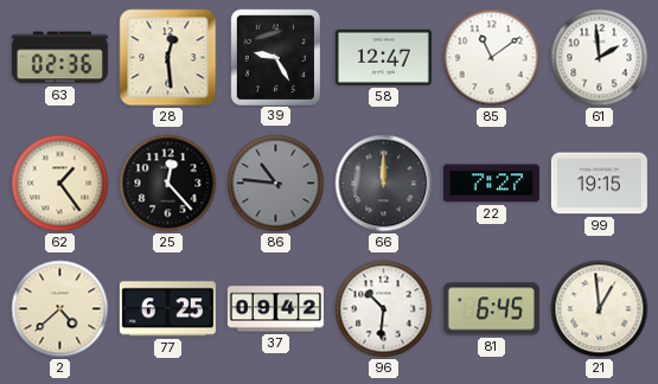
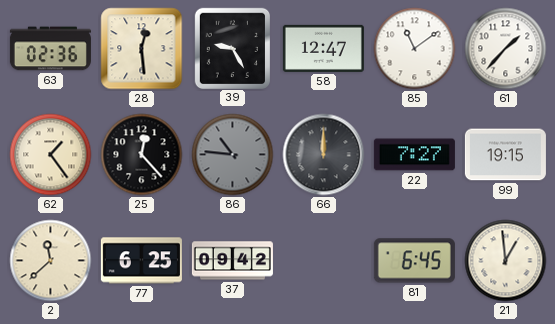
61: 1:59 -> 1:37 (506, 49)
2: 4:38 -> 11:38 (51, 261)
96: 10:31 -> none (384, 309)
